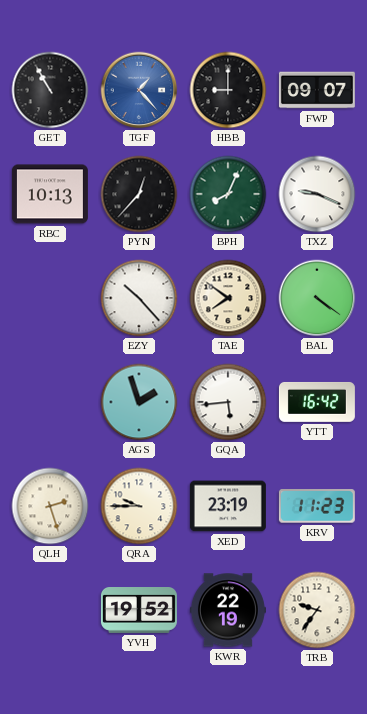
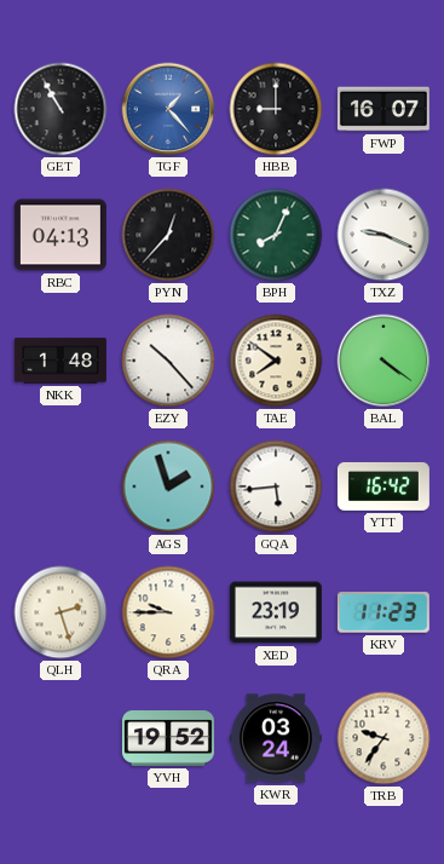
FWP: 09:07 -> 16:07 (384, 109)
RBC: 10:13 -> 04:13 (60, 235)
NKK: none -> 1:48 (60, 361)
KWR: 22:19 -> 03:24 (276, 738)
